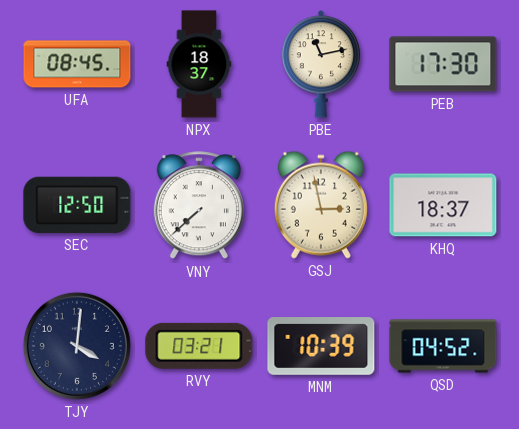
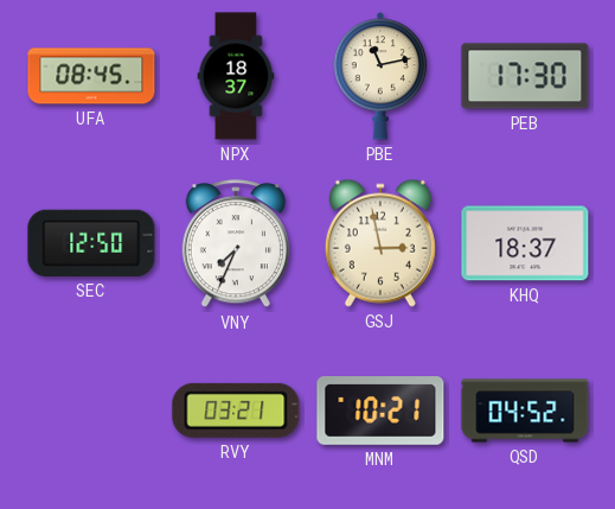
VNY: 7:38 -> 7:34 (236, 244)
TJY: 4:01 -> none (77, 346)
MNM: 10:39 -> 10:21 (380, 412)
